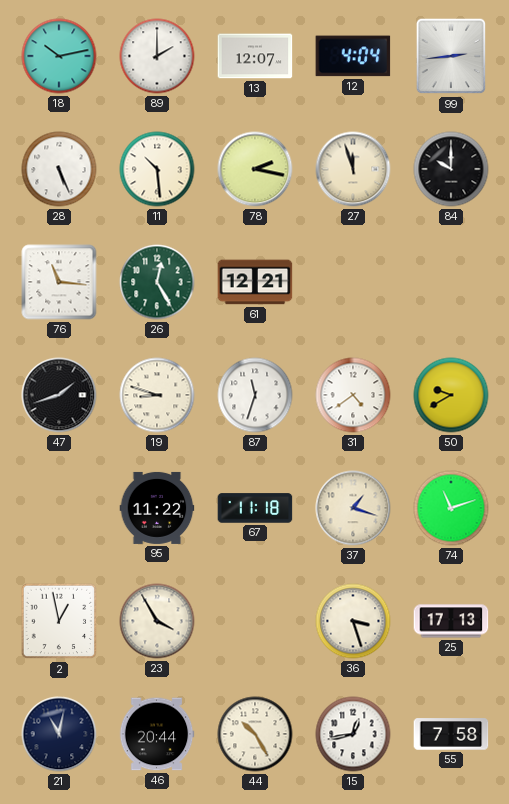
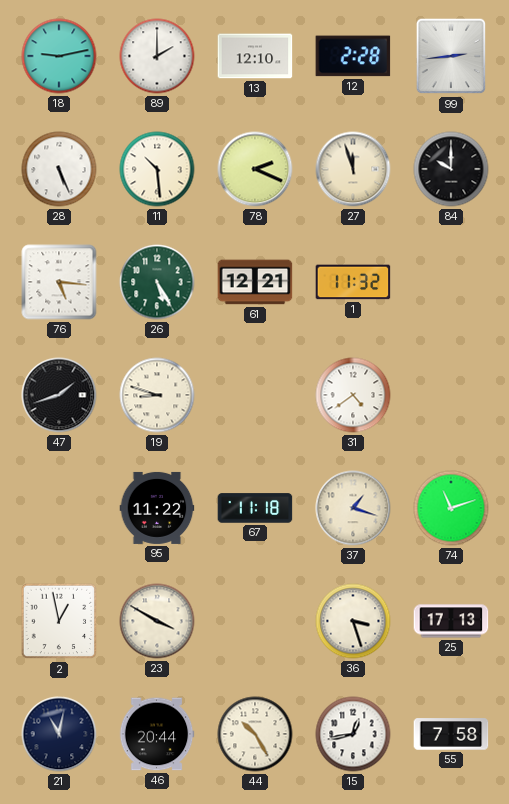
18: 10:13 -> 9:13 (59, 56)
13: 12:07 -> 12:10 (255, 56)
12: 4:04 -> 2:28 (353, 56)
78: 2:17 -> 2:19 (255, 169)
76: 11:16 -> 5:16 (59, 282)
26: 12:25 -> 5:25 (157, 282)
1: none -> 11:32 (353, 282)
87: 11:33 -> none (255, 395)
50: 9:40 -> none (451, 395)
23: 3:55 -> 3:50 (157, 621)
